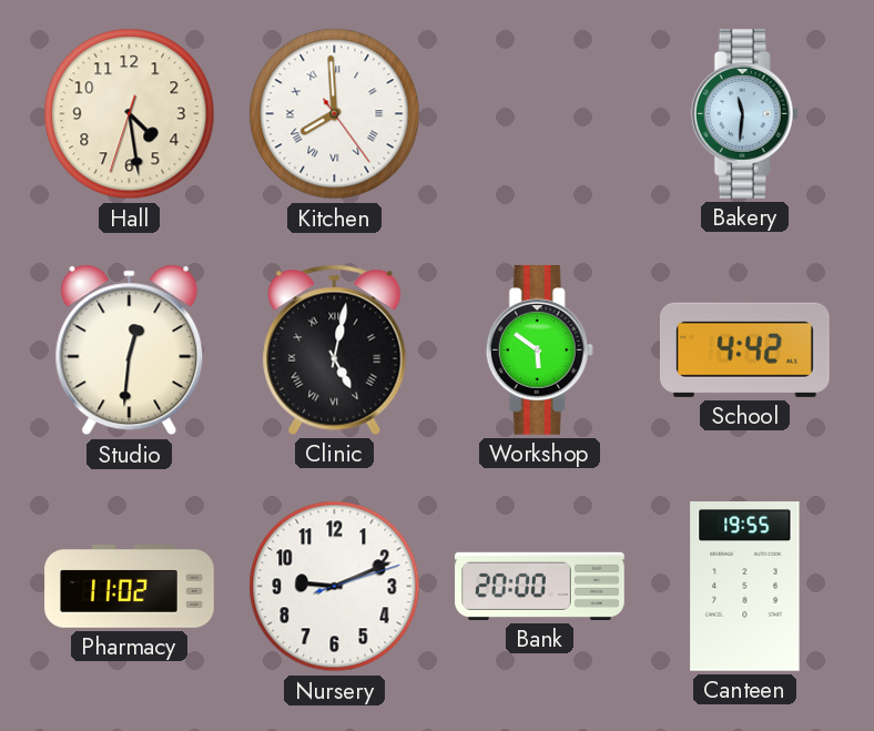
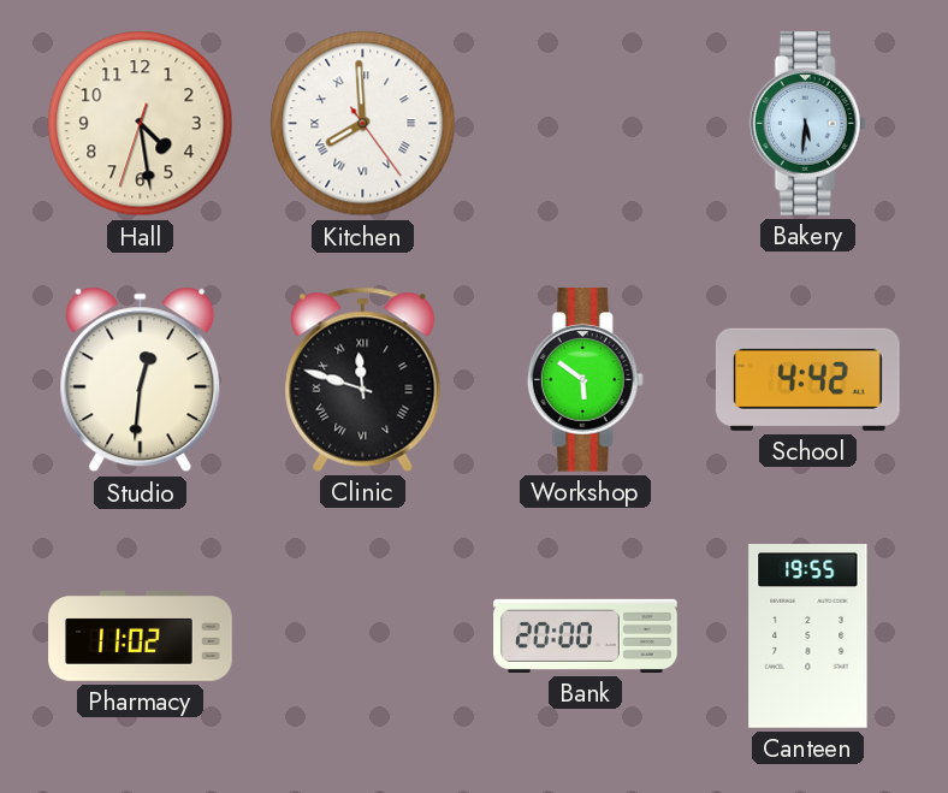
Bakery: 11:31 -> 5:31 (807, 124)
Clinic: 5:02 -> 11:48 (363, 379)
Nursery: 9:11 -> none (335, 587)
